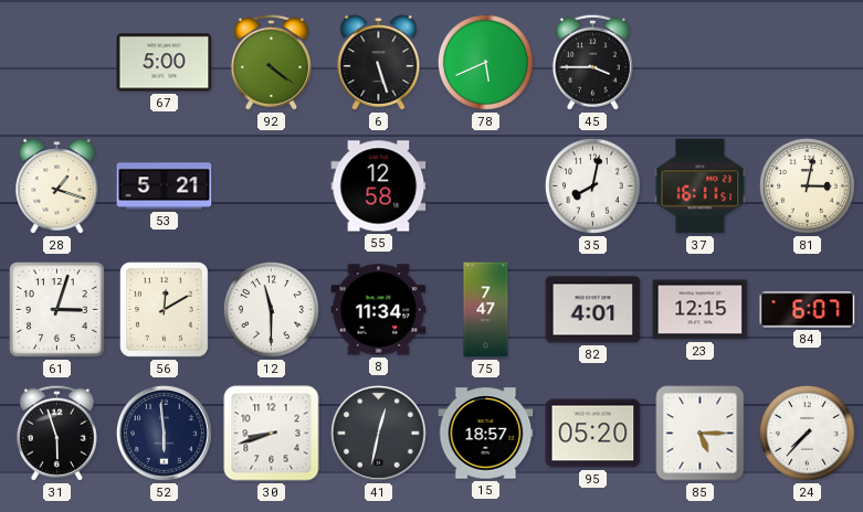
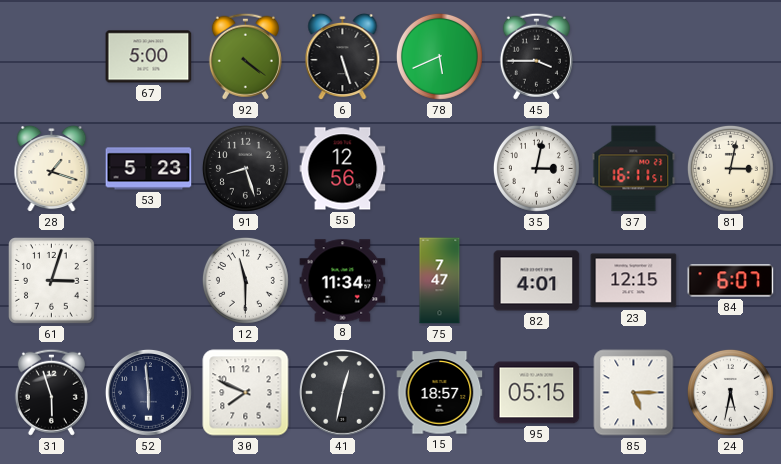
53: 5:21 -> 5:23 (149, 169)
91: none -> 8:27 (245, 168)
55: 12:58 -> 12:56 (343, 169)
35: 8:02 -> 3:02 (536, 168)
56: 12:10 -> none (164, 309)
30: 8:42 -> 7:49 (246, 393)
95: 05:20 -> 05:15 (537, 393)
24: 7:37 -> 5:32 (730, 392)
